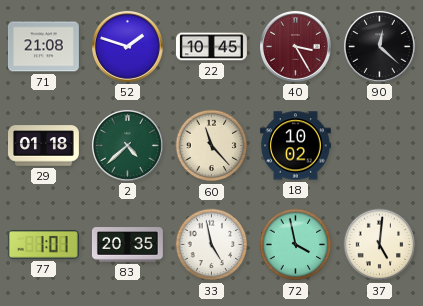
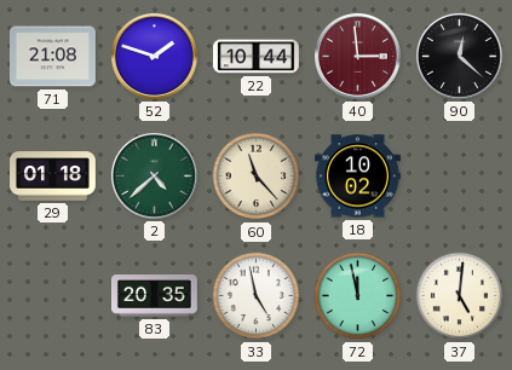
22: 10:45 -> 10:44 (257, 57)
40: 3:25 -> 2:59 (357, 56)
77: 1:01 -> none (43, 245)
72: 3:58 -> 11:58 (358, 296)
